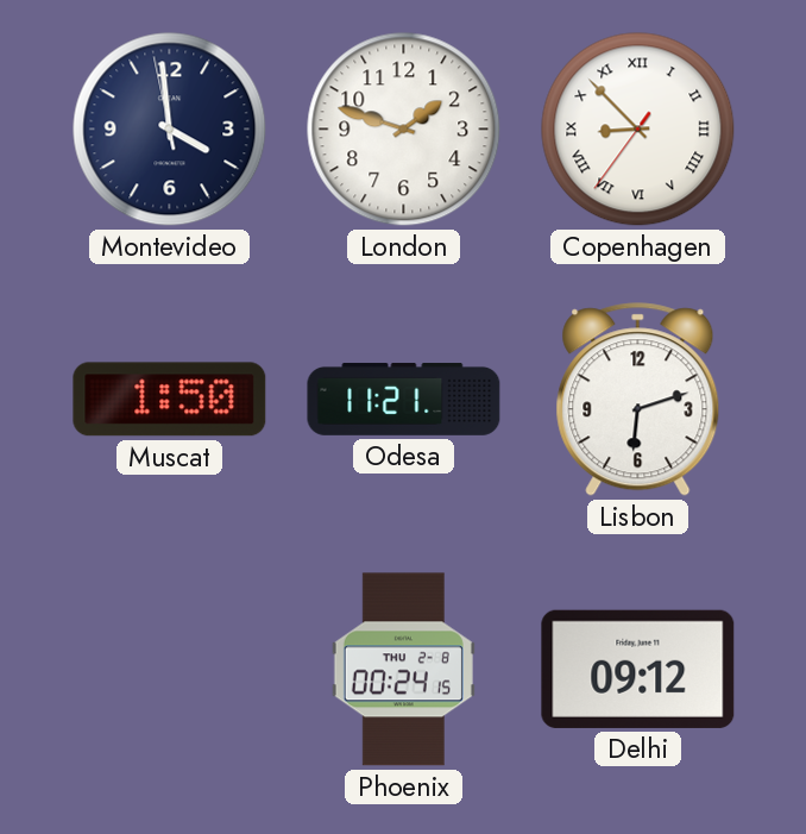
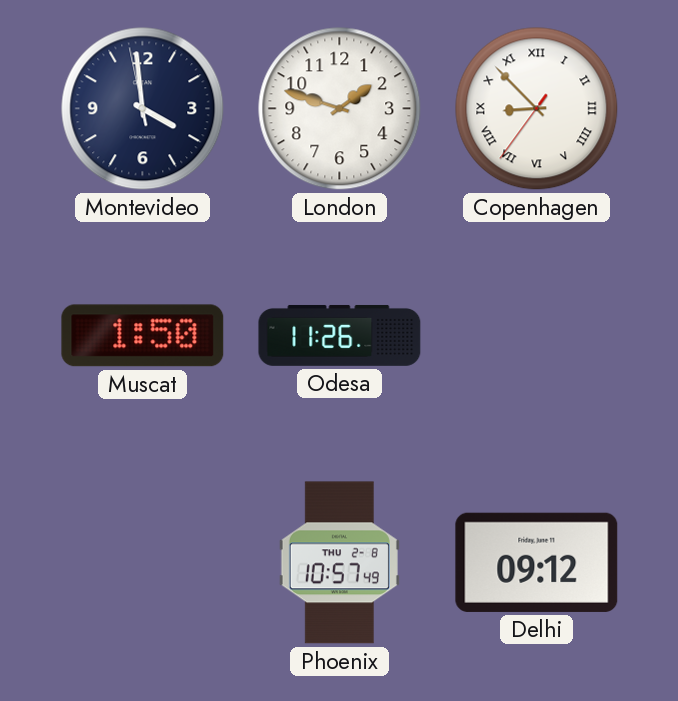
Odesa: 11:21 -> 11:26 (340, 335)
Lisbon: 6:12 -> none (638, 400)
Phoenix: 00:24 -> 10:57 (339, 563)
